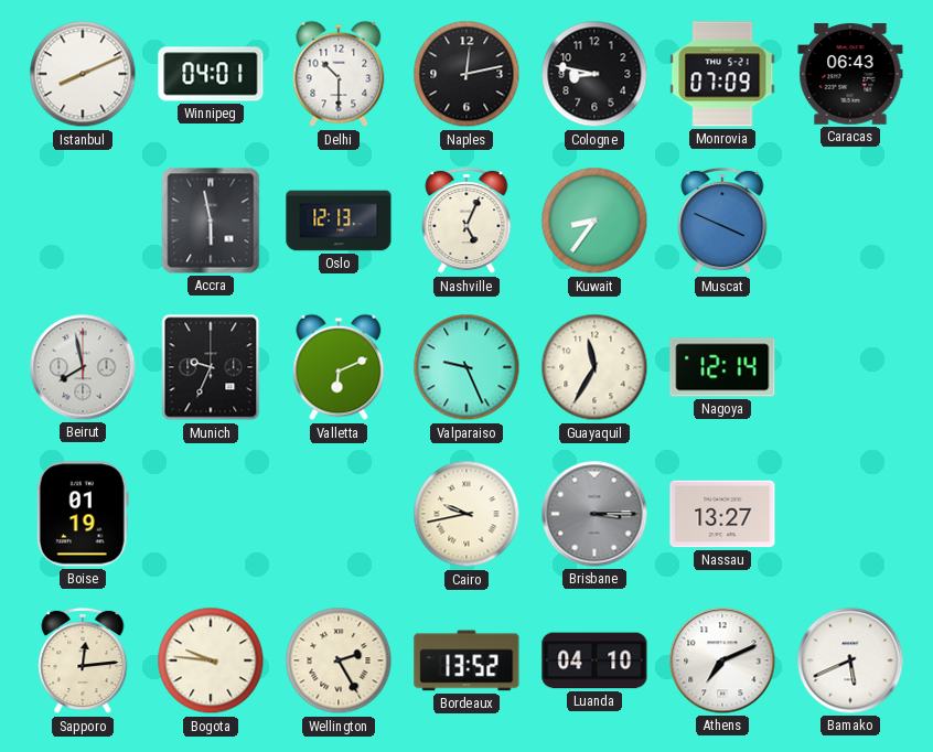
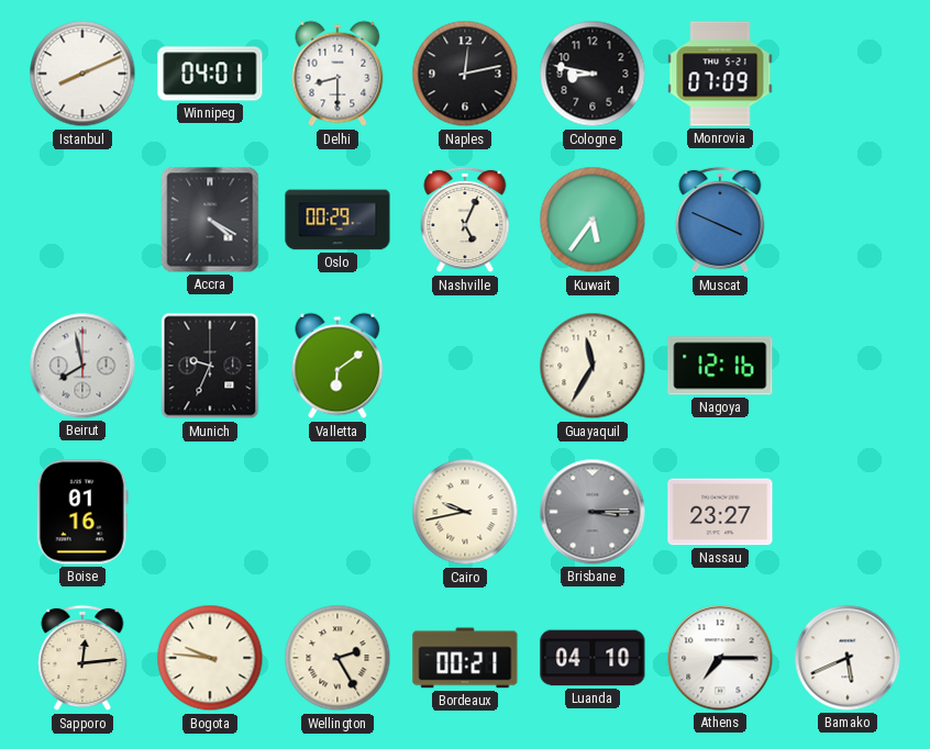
Delhi: 10:30 -> 8:30 (337, 74)
Caracas: 06:43 -> none (850, 74)
Accra: 5:58 -> 4:20 (210, 220)
Oslo: 12:13 -> 00:29 (337, 220)
Kuwait: 8:36 -> 5:36 (593, 220)
Valletta: 6:11 -> 6:09 (337, 366)
Valparaiso: 9:26 -> none (467, 367)
Nagoya: 12:14 -> 12:16 (720, 366)
Boise: 01:19 -> 01:16 (82, 512)
Nassau: 13:27 -> 23:27 (720, 512)
Bordeaux: 13:52 -> 00:21 (465, 658)
Athens: 7:11 -> 7:15 (720, 658)
